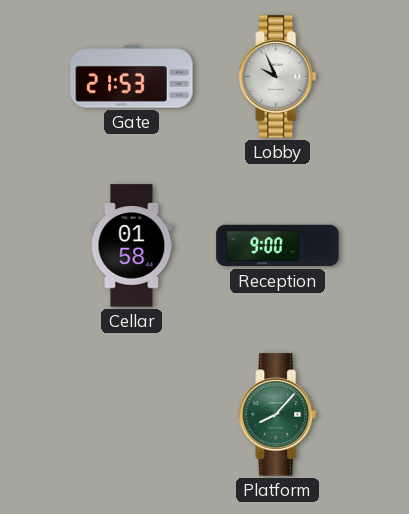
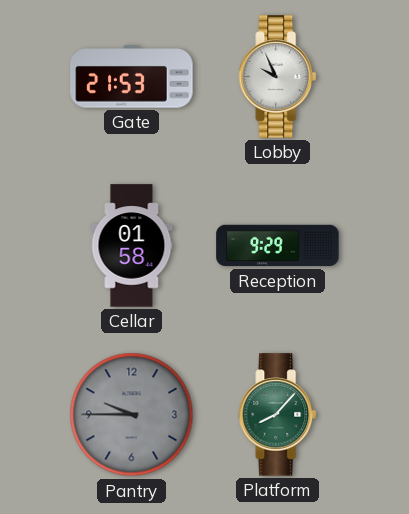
Reception: 9:00 -> 9:29 (278, 246)
Pantry: none -> 9:45 (132, 415)
